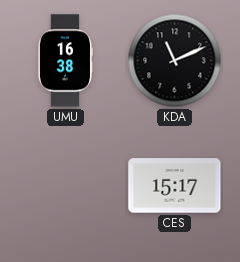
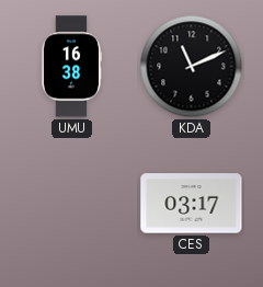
CES: 15:17 -> 03:17 (192, 204)
